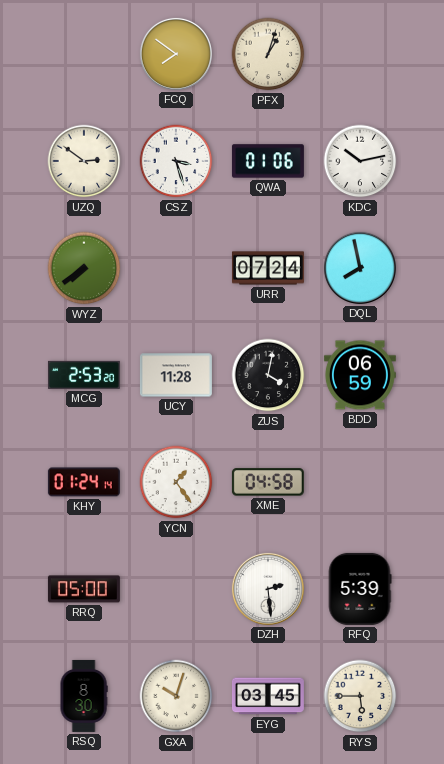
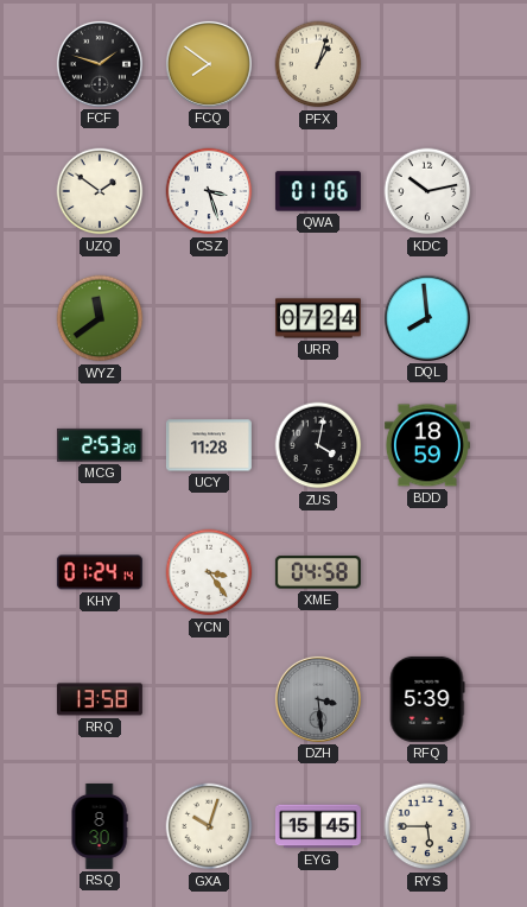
FCF: none -> 1:48 (100, 64)
UZQ: 2:51 -> 1:51 (100, 191)
WYZ: 7:39 -> 11:39 (100, 318)
DQL: 7:58 -> 7:59 (427, 318)
BDD: 06:59 -> 18:59 (427, 445)
YCN: 1:24 -> 3:24 (209, 572)
RRQ: 05:00 -> 13:58 (100, 699)
DZH: 2:29 -> 3:29 (318, 699)
DZH dial: white -> grey (318, 699)
EYG: 03:45 -> 15:45 (318, 826)
